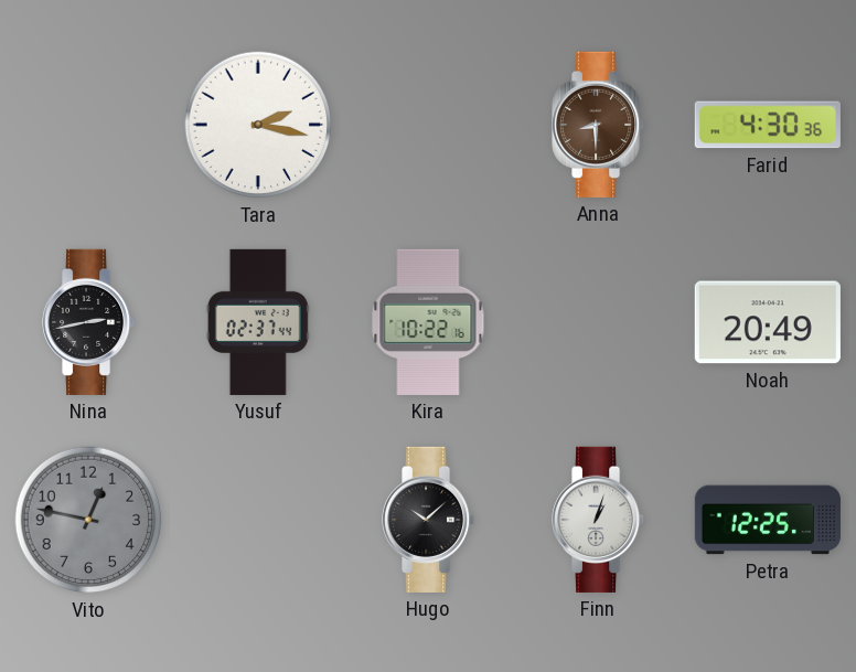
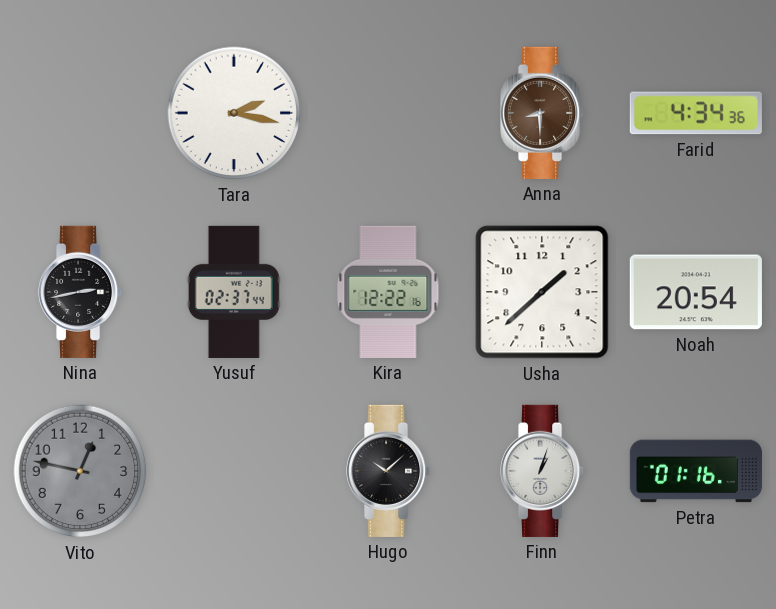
Farid: 4:30 -> 4:34 (696, 113)
Kira: 10:22 -> 12:22 (388, 292)
Usha: none -> 1:38 (542, 292)
Noah: 20:49 -> 20:54 (696, 292)
Petra: 12:25 -> 01:16 (696, 471)
